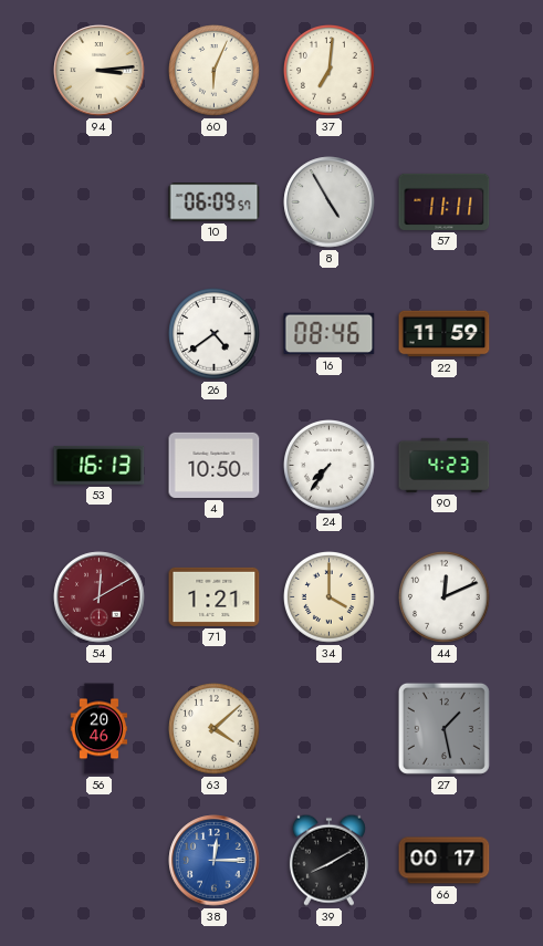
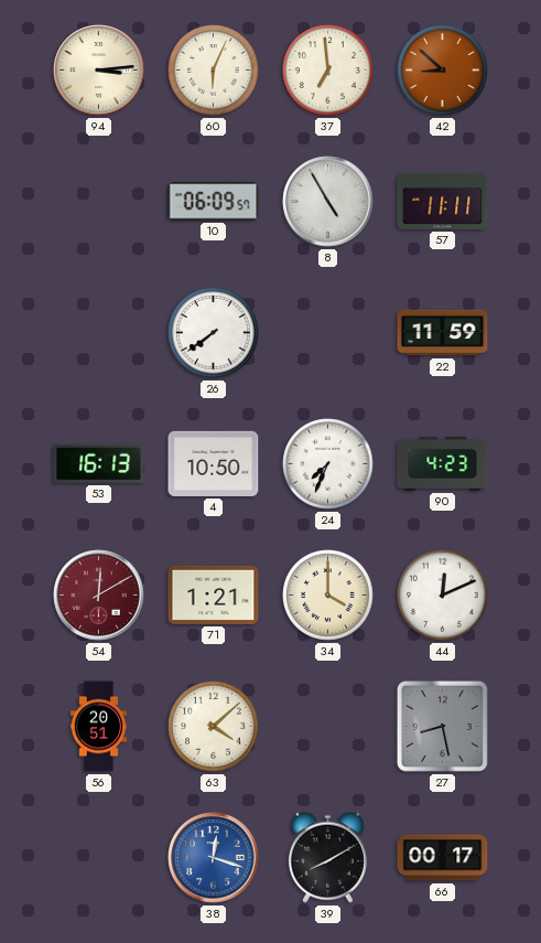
37: 7:01 -> 6:59 (328, 71)
42: none -> 8:52 (443, 71)
26: 4:39 -> 7:39 (214, 333)
16: 08:46 -> none (330, 334)
24: 7:36 -> 7:34 (328, 464)
56: 20:46 -> 20:51 (99, 727)
27: 1:28 -> 8:28 (442, 726)
38: 12:15 -> 12:18 (214, 858)
